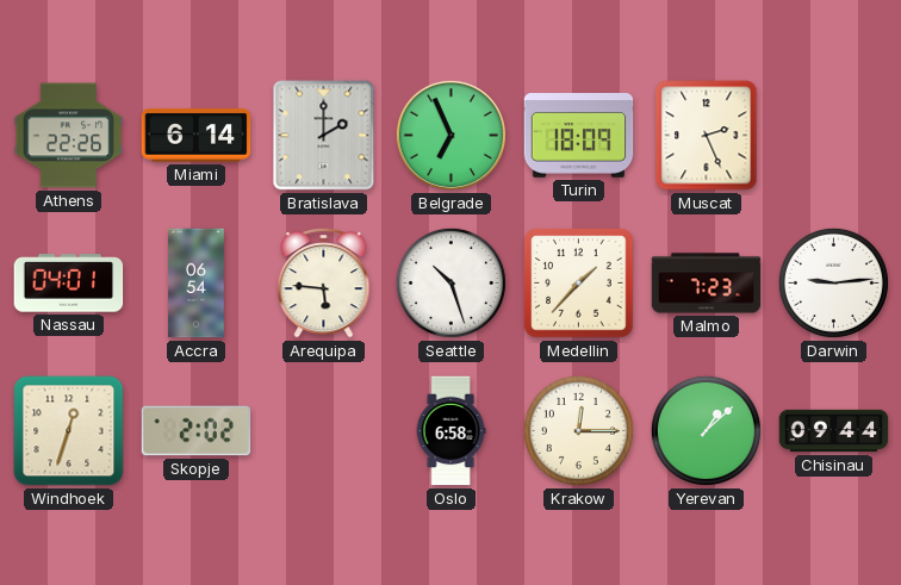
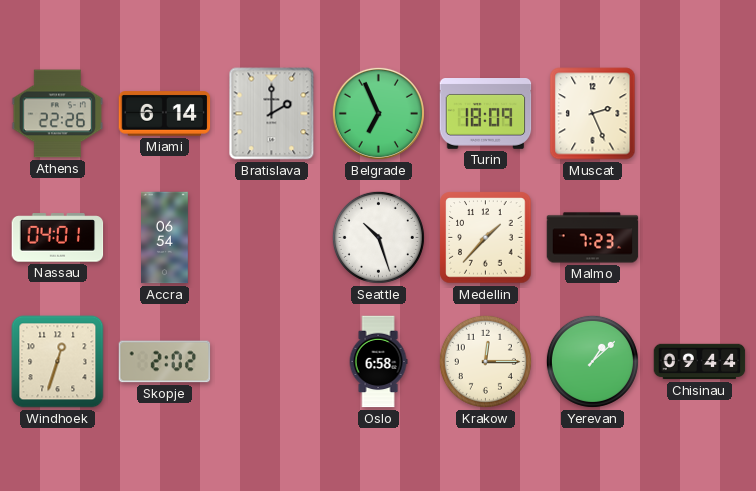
Arequipa: 5:46 -> none (324, 282)
Darwin: 9:14 -> none (833, 282)
